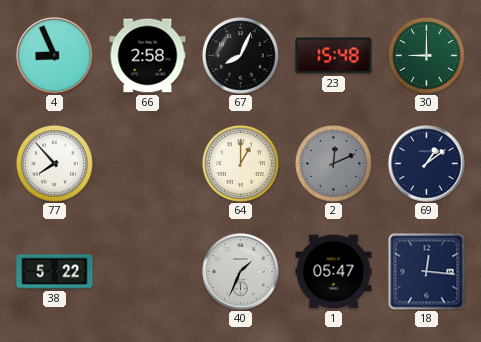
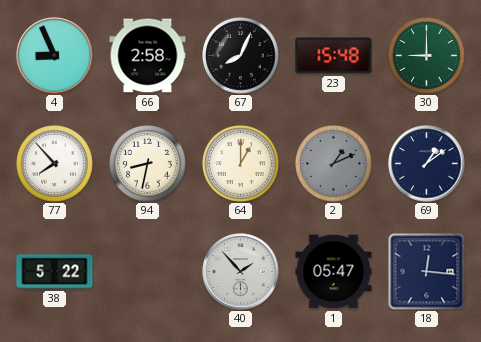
94: none -> 8:32 (148, 164)
2: 12:11 -> 1:11 (334, 164)
40: 1:34 -> 1:53 (241, 272)
